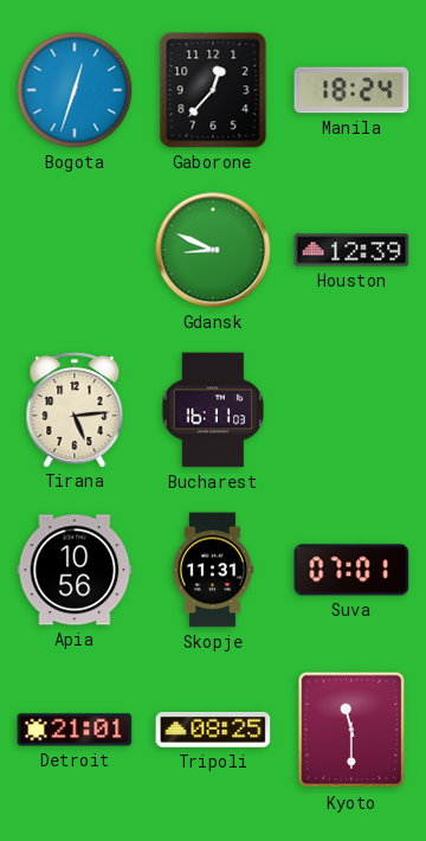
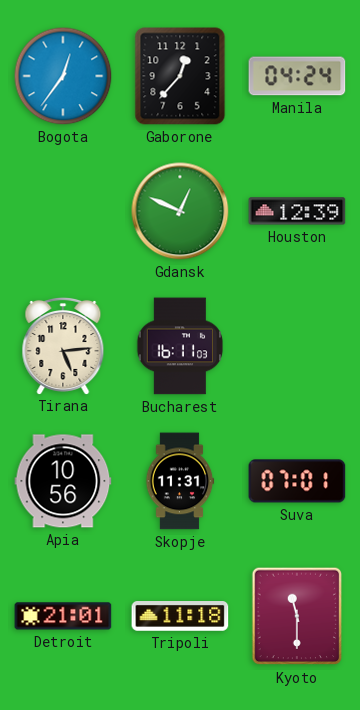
Bogota: 12:33 -> 12:36 (63, 76)
Manila: 18:24 -> 04:24 (297, 76)
Gdansk: 8:49 -> 12:49 (180, 211)
Tripoli: 08:25 -> 11:18 (180, 616)
